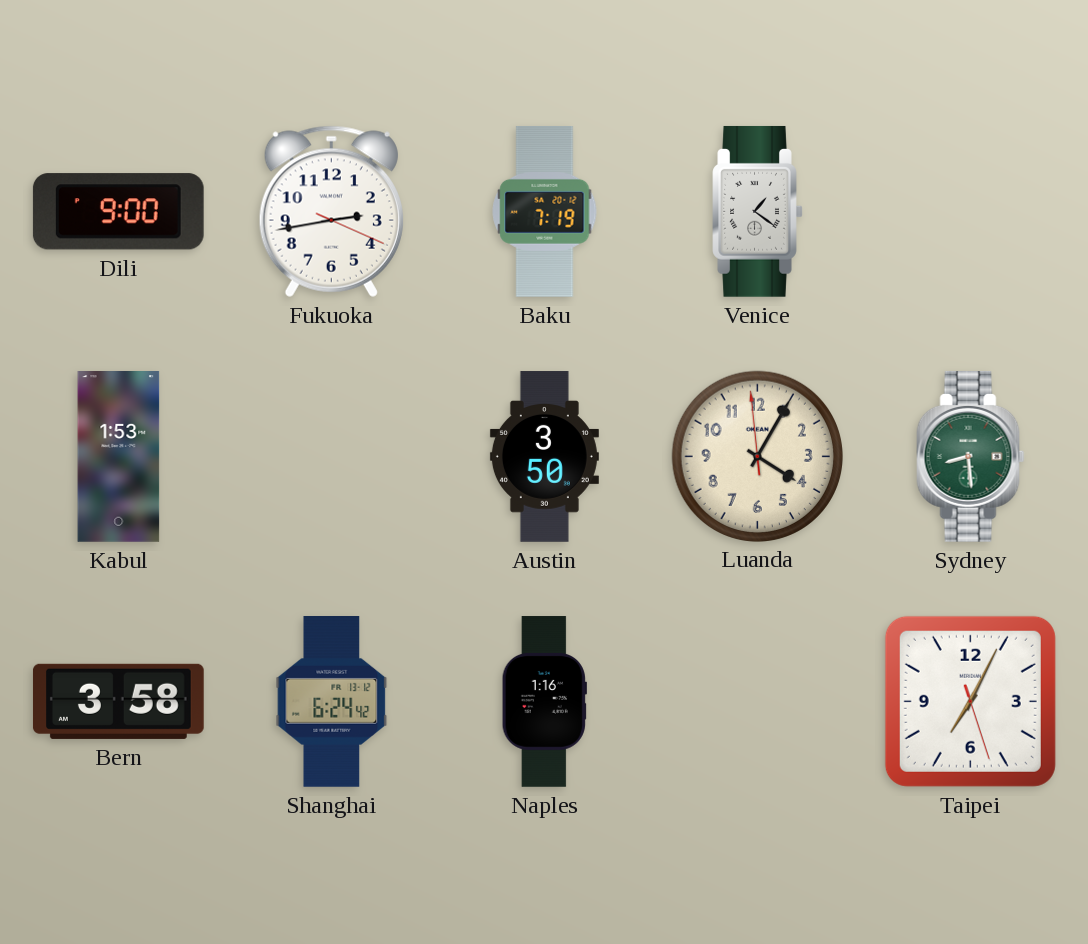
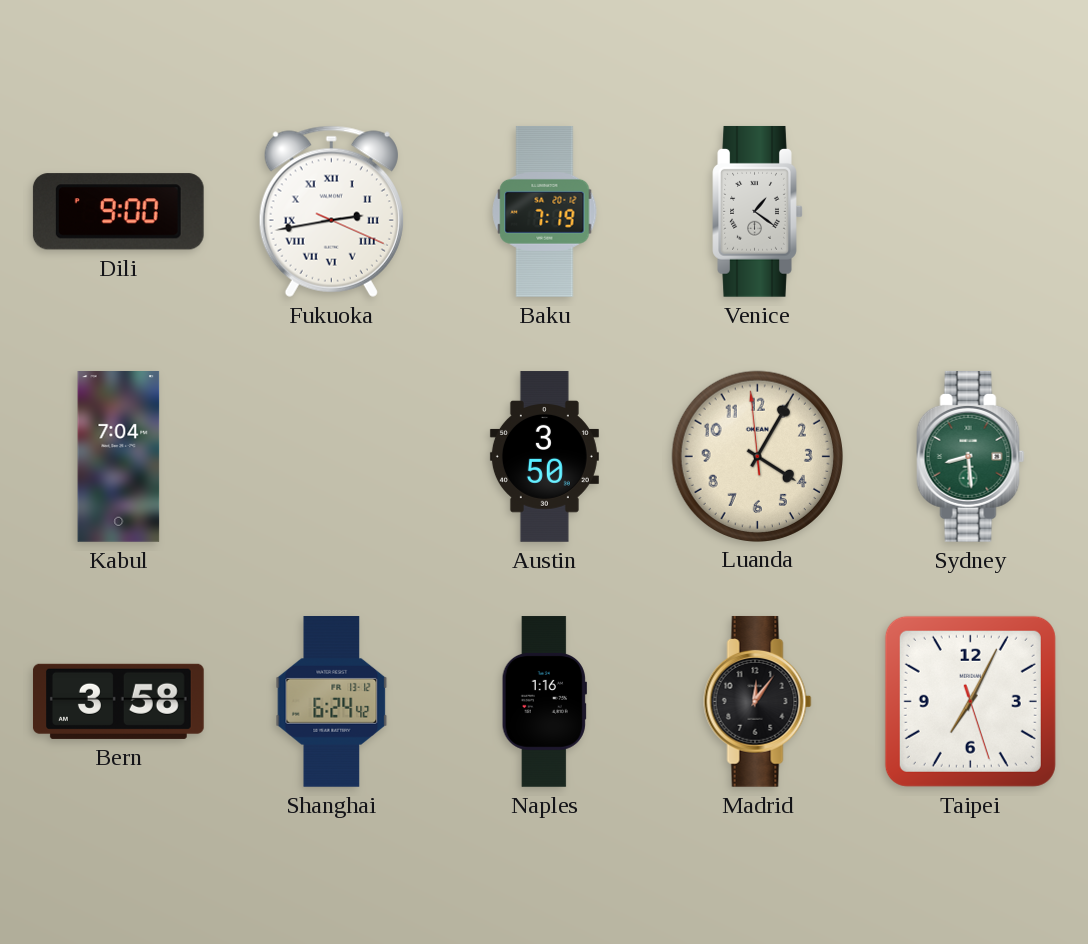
Fukuoka numerals: Arabic -> Roman (331, 211)
Kabul: 1:53 -> 7:04 (119, 457)
Madrid: none -> 12:06 (758, 701)
